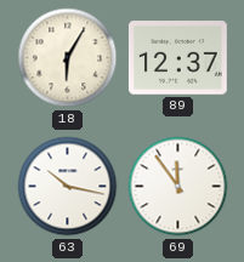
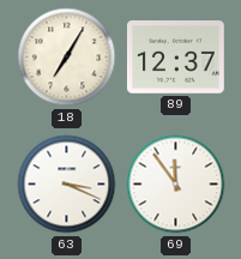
18: 6:05 -> 7:05 (67, 58)
63: 10:17 -> 3:19 (67, 185)
